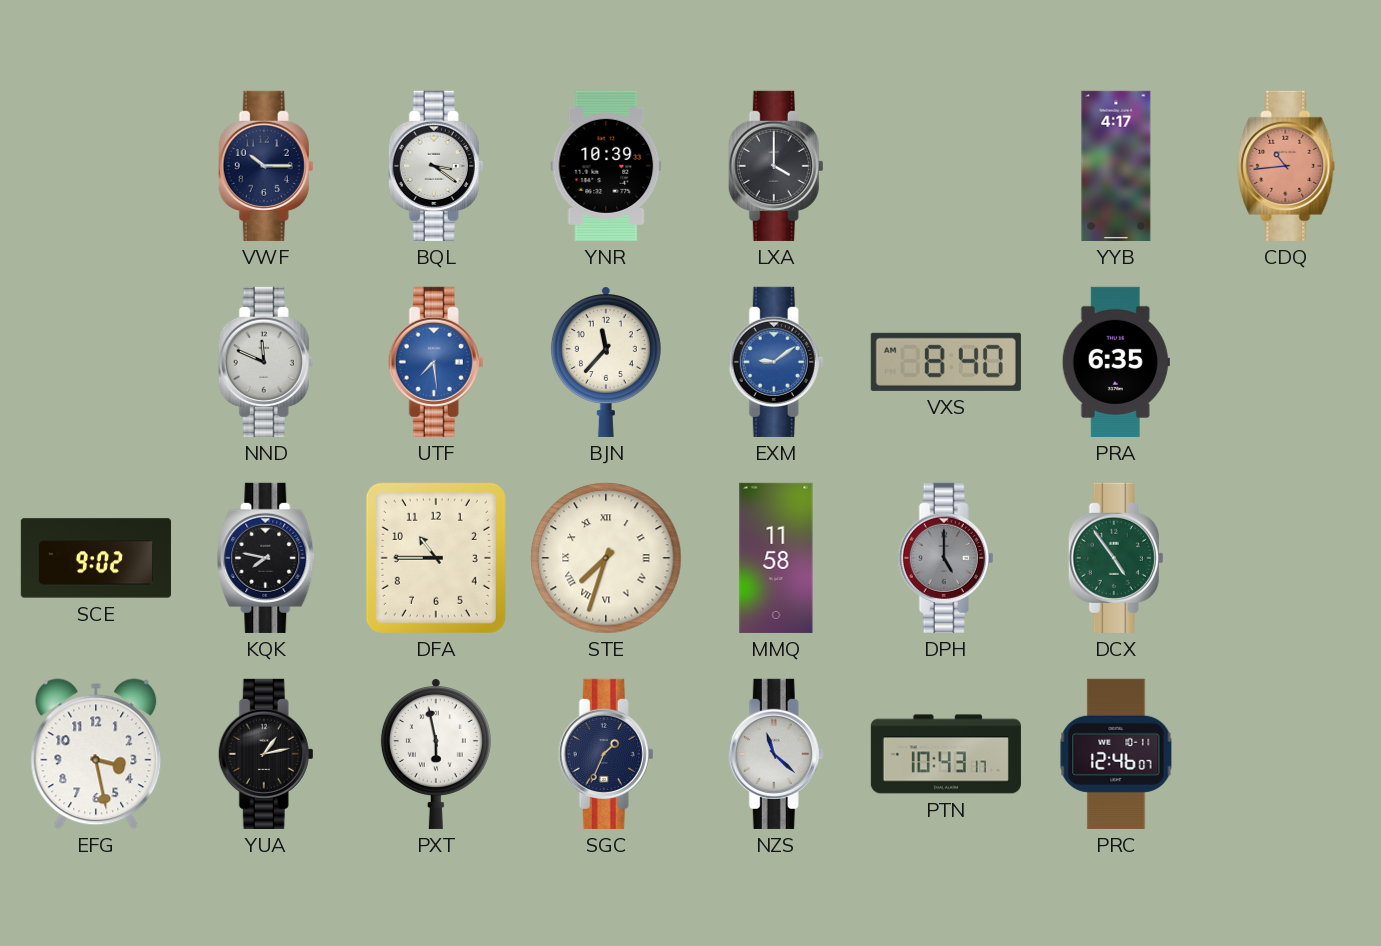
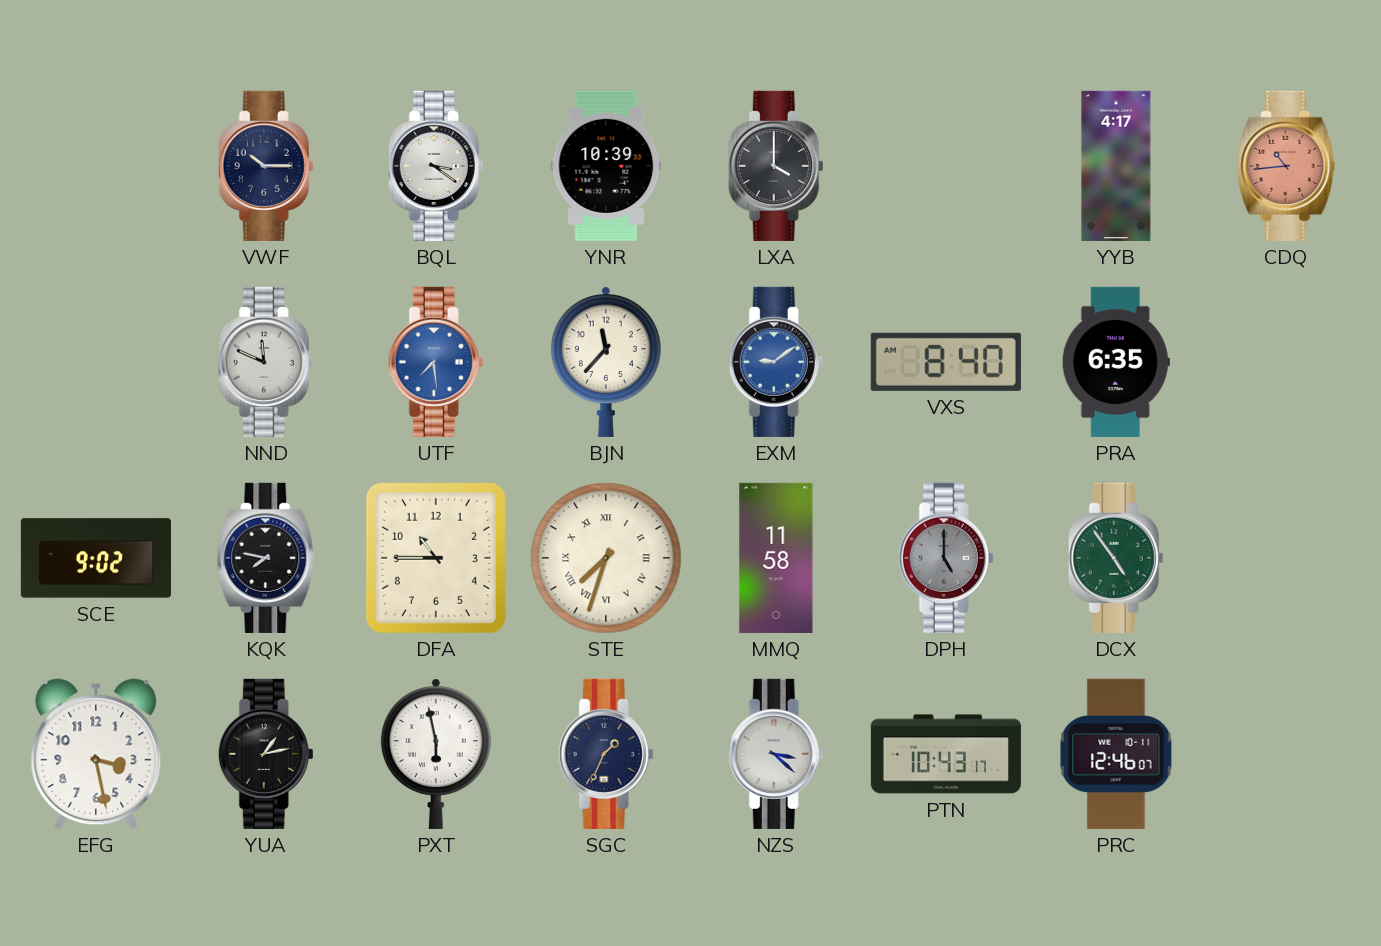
NZS: 11:22 -> 3:22 (776, 754)
